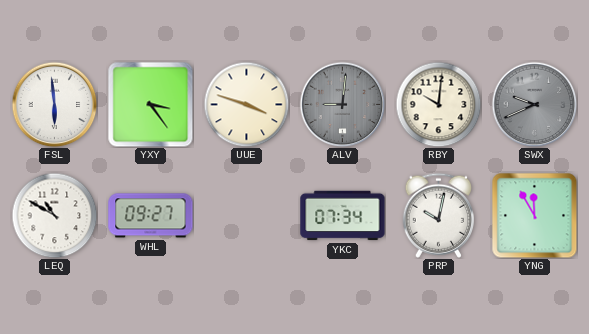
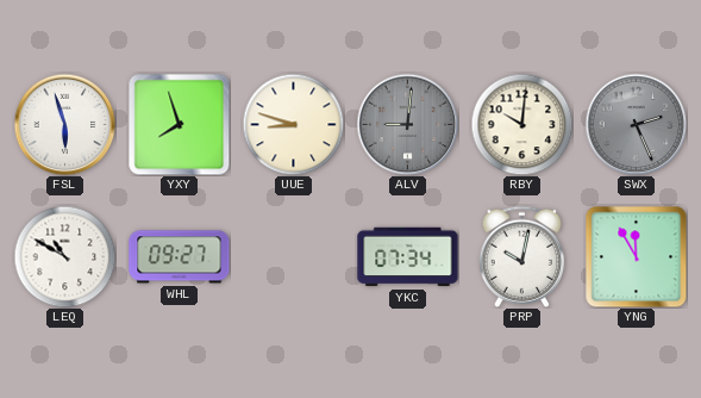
FSL: 5:59 -> 5:57 (64, 124)
YXY: 3:24 -> 7:57 (179, 124)
UUE: 3:48 -> 8:48 (293, 124)
SWX: 9:41 -> 2:26 (636, 124)
